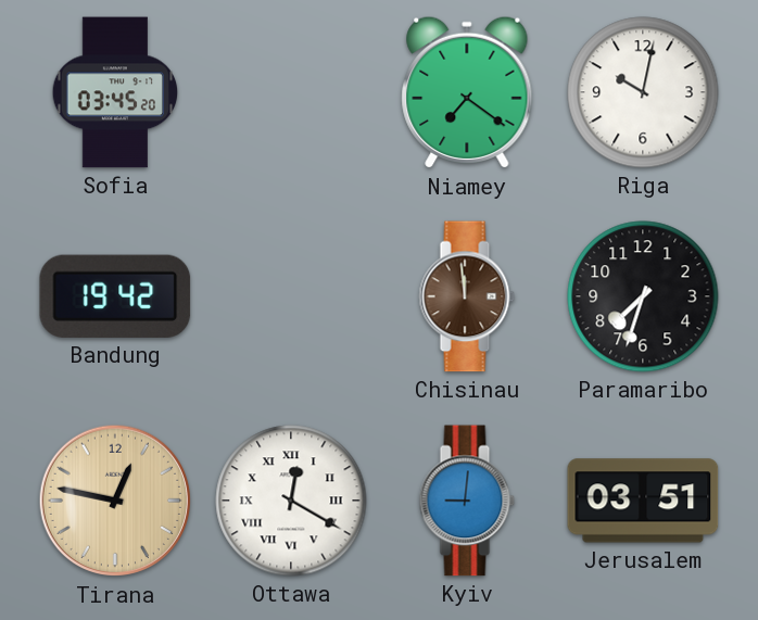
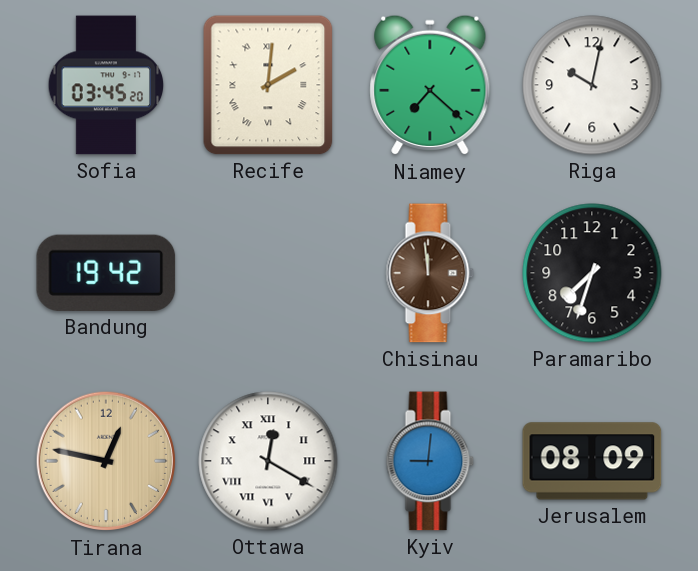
Recife: none -> 2:01 (268, 85)
Niamey: 7:21 -> 7:22 (430, 85)
Jerusalem: 03:51 -> 08:09 (592, 461)
